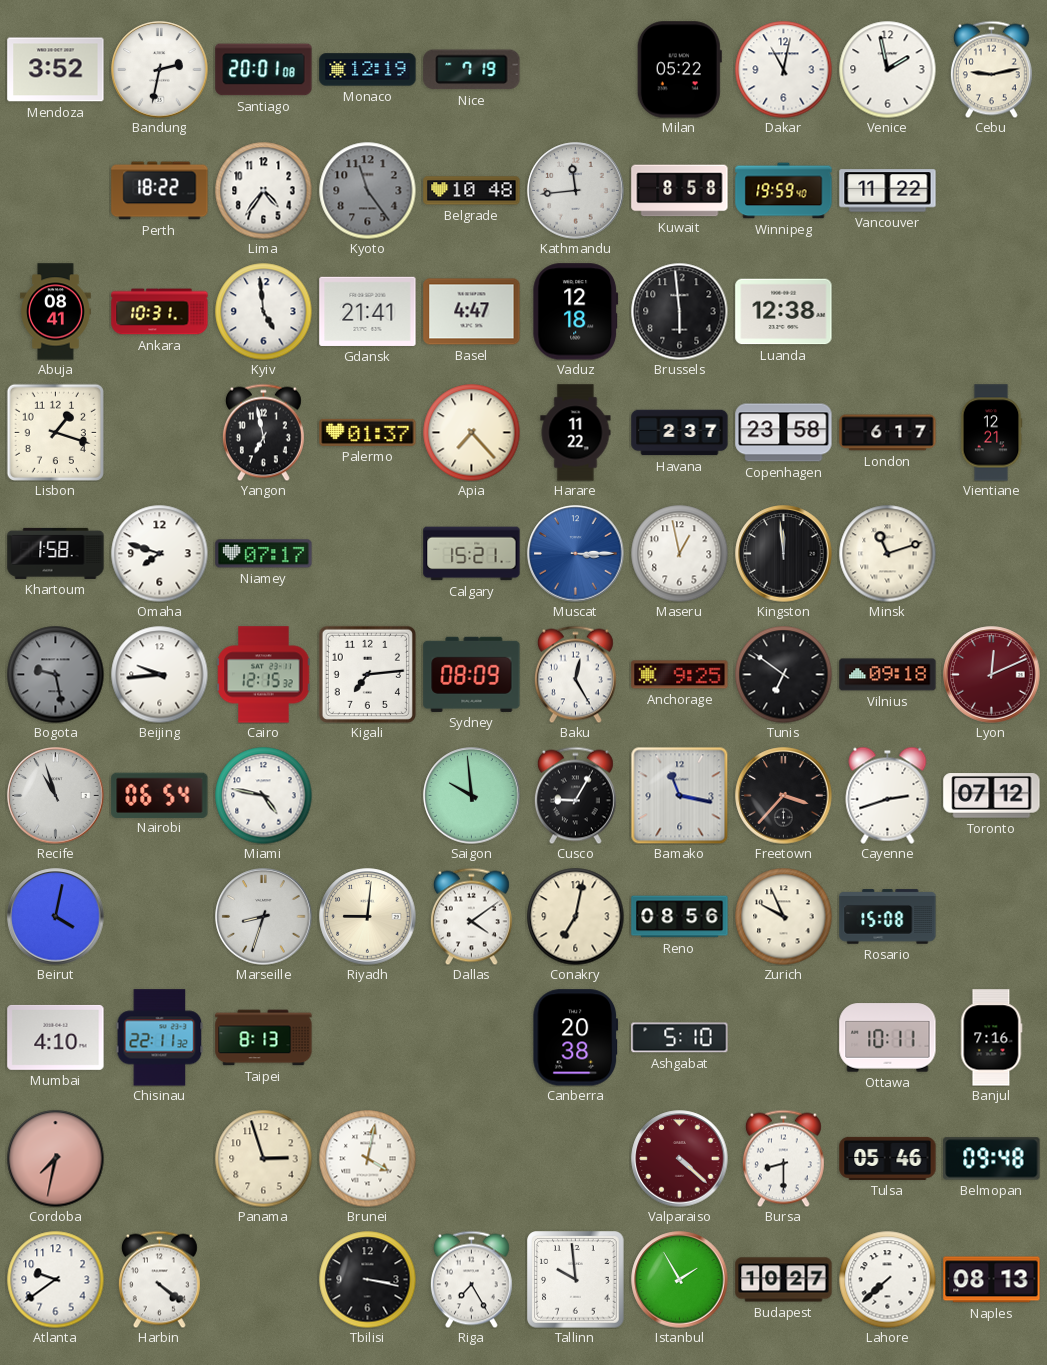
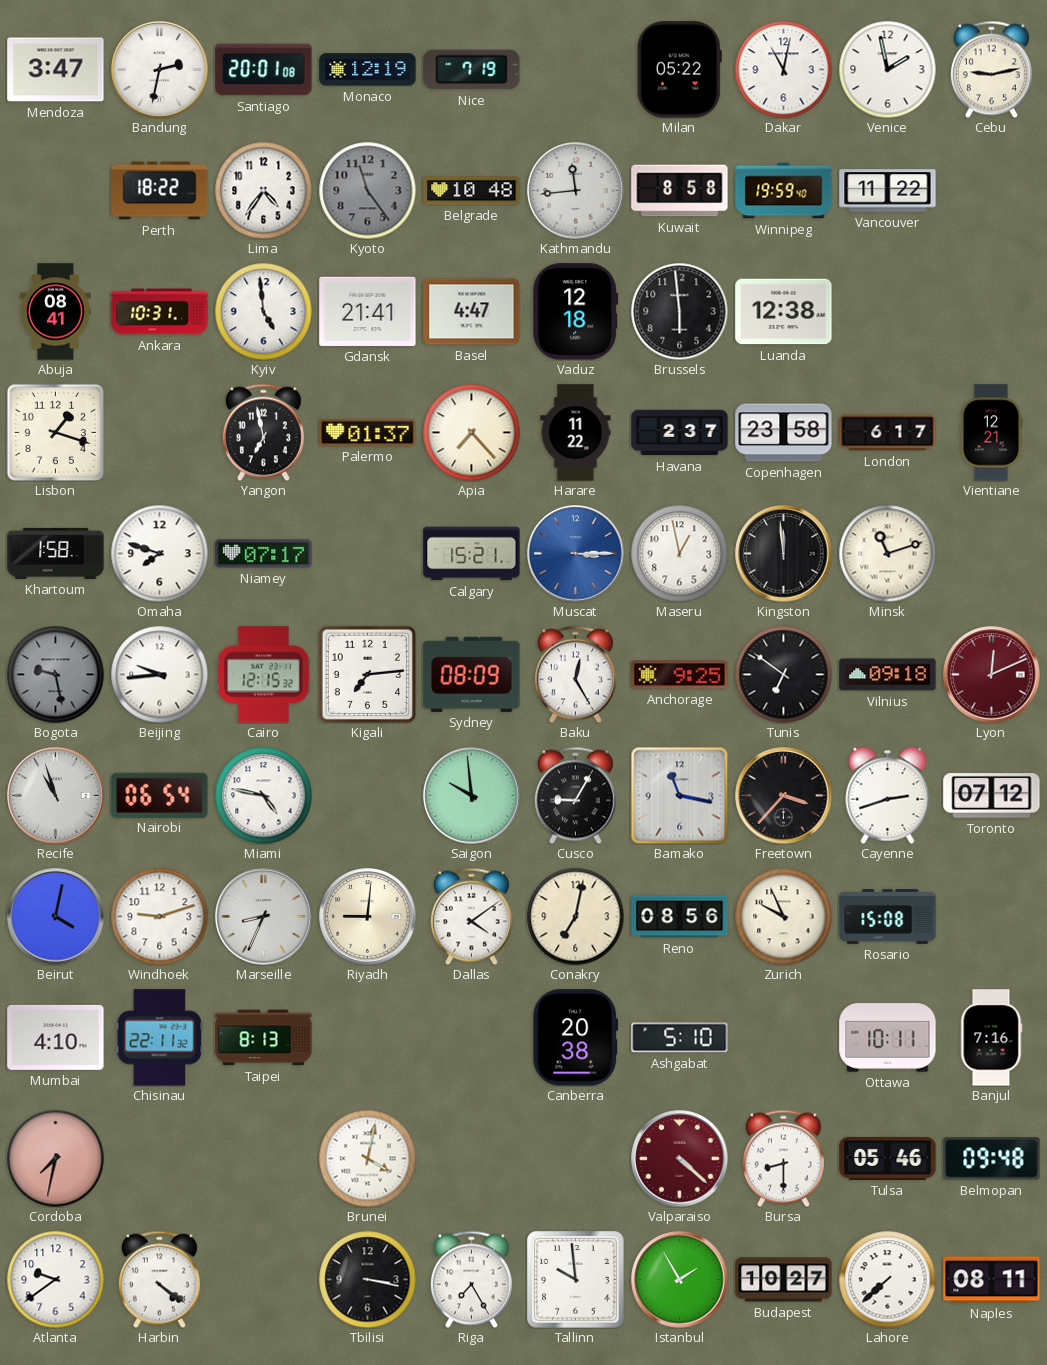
Mendoza: 3:52 -> 3:47 (56, 70)
Windhoek: none -> 9:12 (159, 916)
Marseille: 8:33 -> 8:34 (264, 917)
Panama: 2:57 -> none (263, 1158)
Naples: 08:13 -> 08:11 (992, 1280)
